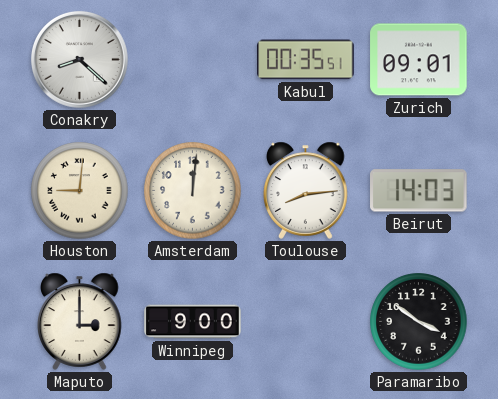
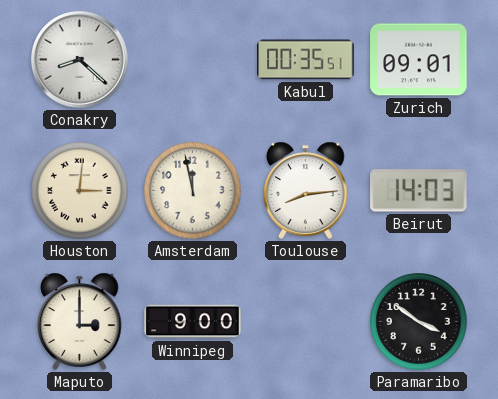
Houston: 9:01 -> 3:01 (80, 191)
Amsterdam: 12:01 -> 11:58 (193, 191)
